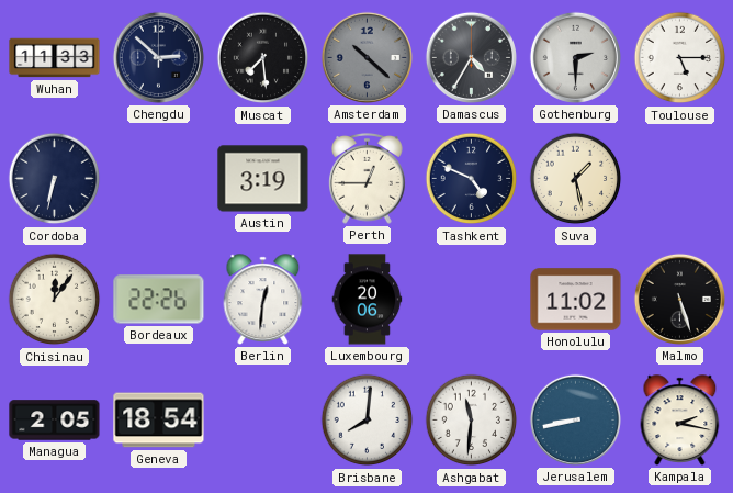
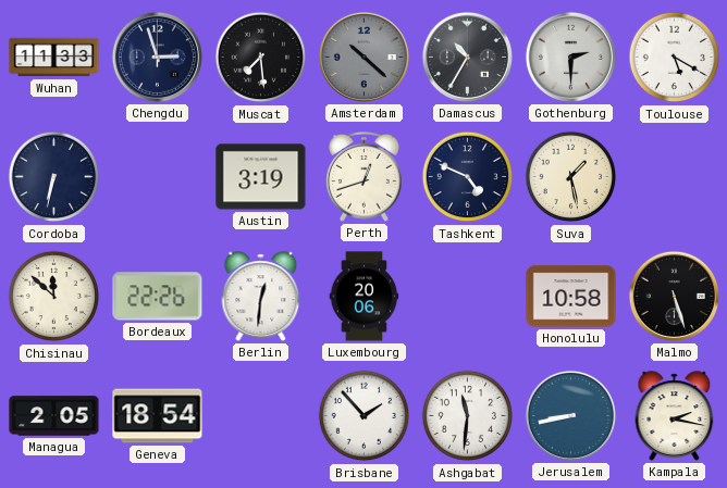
Chengdu: 2:52 -> 2:57 (157, 57)
Damascus: 4:35 -> 10:35 (467, 57)
Toulouse: 5:15 -> 5:20 (675, 58)
Perth: 12:45 -> 12:42 (365, 177)
Chisinau: 12:06 -> 11:52 (54, 297)
Honolulu: 11:02 -> 10:58 (571, 297)
Brisbane: 8:01 -> 1:53 (365, 416)
